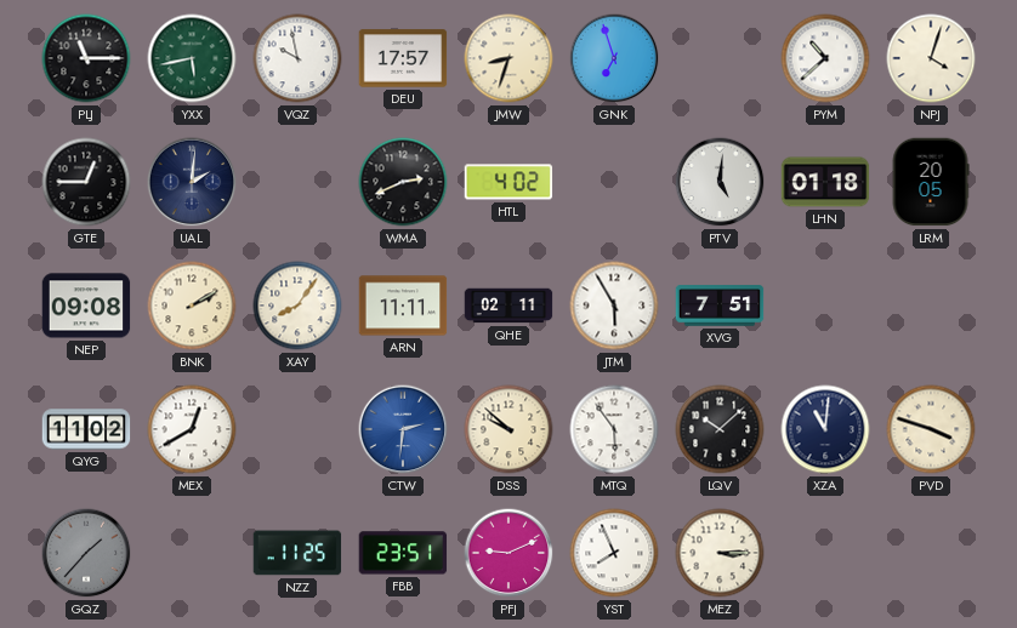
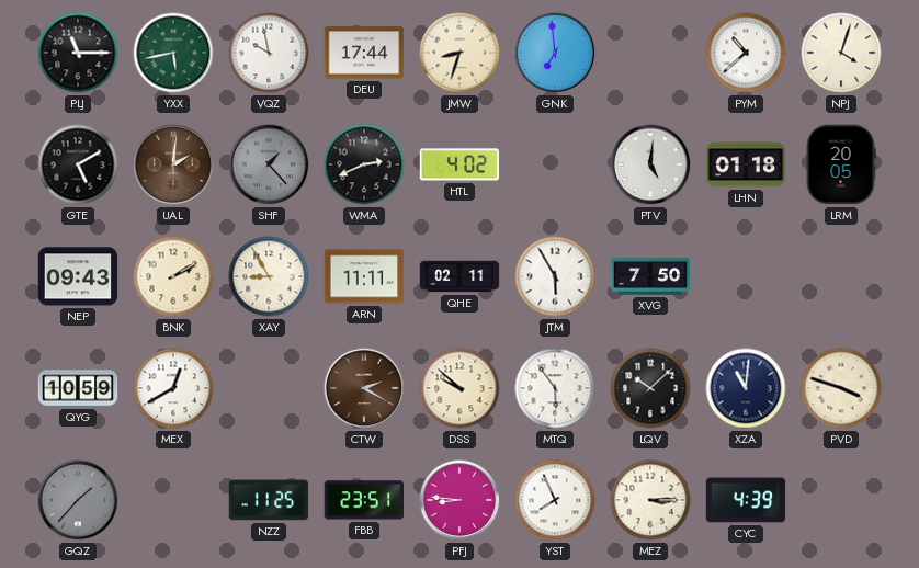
DEU: 17:57 -> 17:44 (364, 53)
GNK: 6:57 -> 6:59 (555, 53)
GTE: 12:45 -> 5:10 (78, 164)
UAL dial: navy -> brown (173, 164)
SHF: none -> 1:23 (269, 164)
NEP: 09:08 -> 09:43 (78, 276)
XAY: 8:06 -> 8:55 (269, 276)
XVG: 7:51 -> 7:50 (650, 276)
QYG: 11:02 -> 10:59 (78, 388)
CTW: 2:31 -> 2:20 (364, 388)
CTW dial: blue -> brown (364, 388)
PFJ: 9:11 -> 8:46 (459, 500)
CYC: none -> 4:39 (746, 500)
